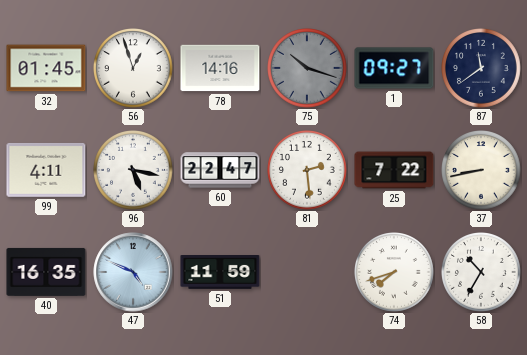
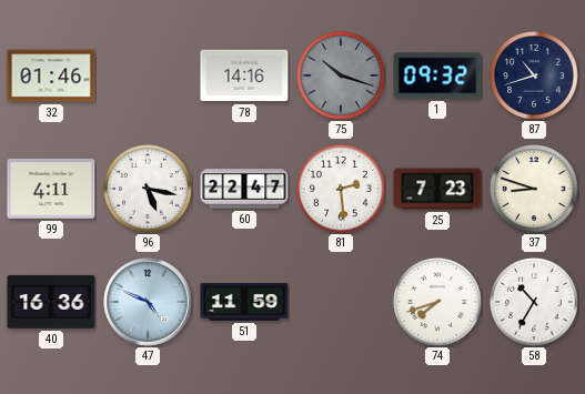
32: 01:45 -> 01:46 (51, 75)
56: 12:57 -> none (134, 69)
1: 09:27 -> 09:32 (437, 75)
87: 11:39 -> 10:42 (535, 77)
25: 7:22 -> 7:23 (437, 189)
37: 8:43 -> 8:48 (535, 190)
40: 16:35 -> 16:36 (51, 302)
